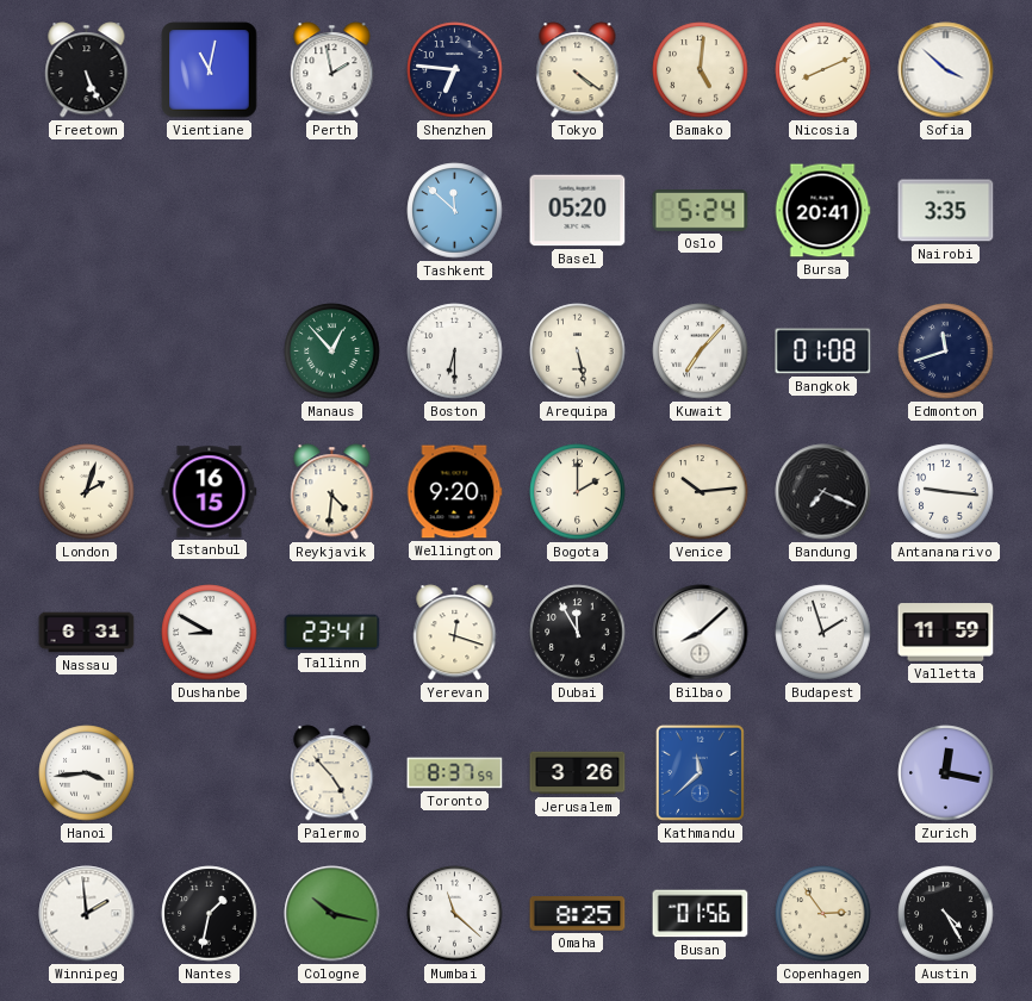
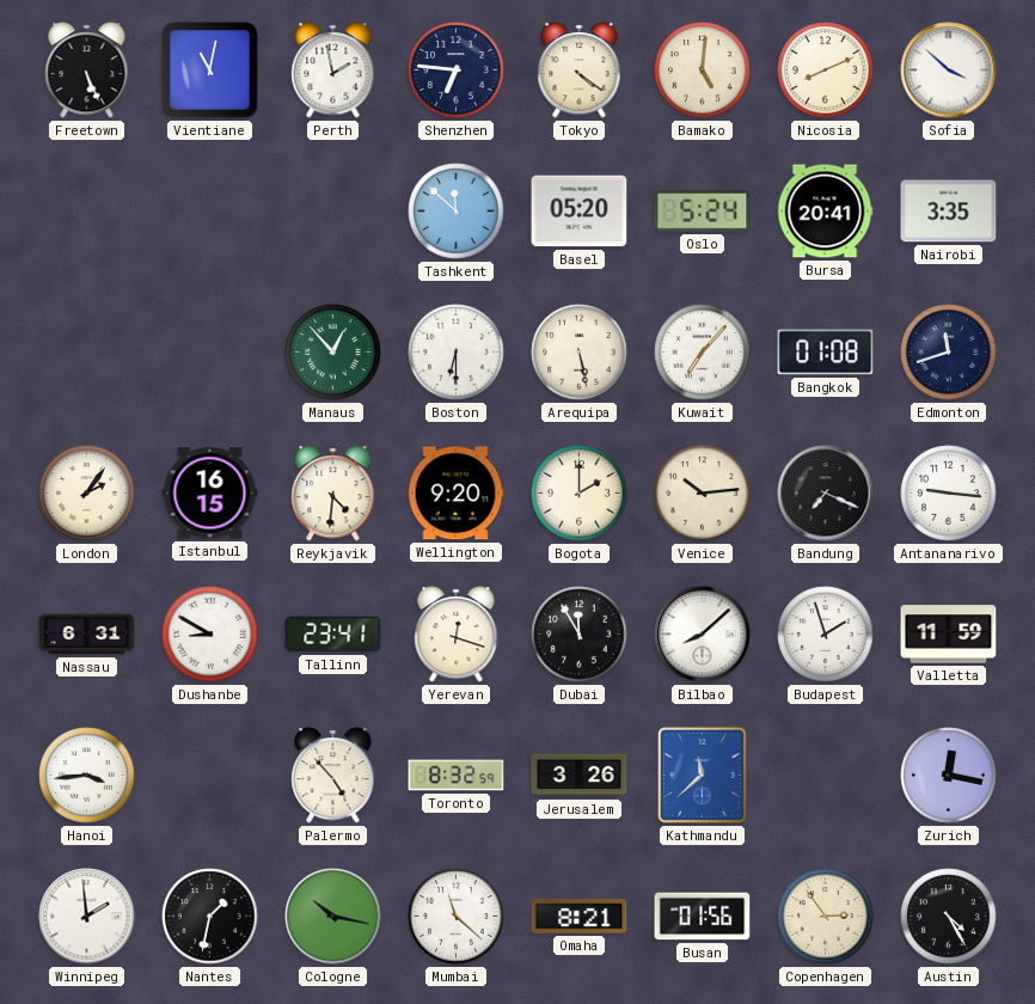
London: 2:03 -> 2:06 (87, 494)
Toronto: 8:37 -> 8:32 (457, 776)
Omaha: 8:25 -> 8:21 (580, 917)
